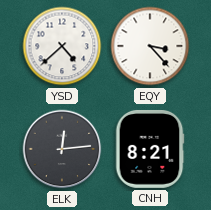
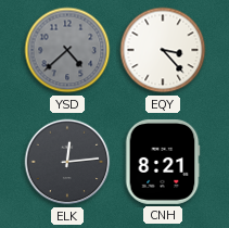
YSD dial: white -> grey (67, 50)
